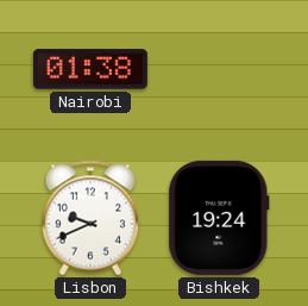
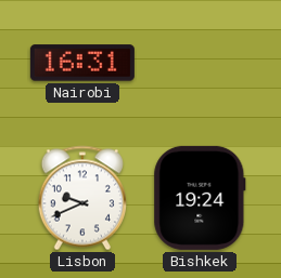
Nairobi: 01:38 -> 16:31 (82, 63)
